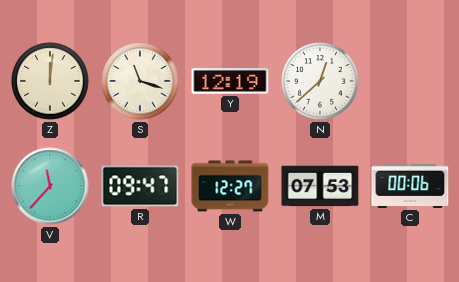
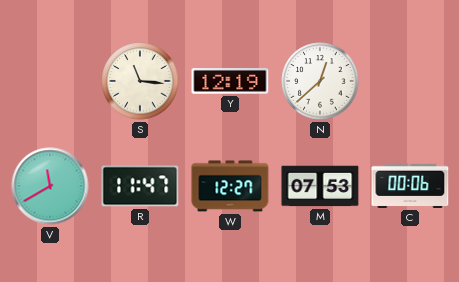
Z: 12:01 -> none (50, 81)
S: 11:18 -> 11:16 (140, 81)
V: 11:37 -> 11:40 (50, 186)
R: 09:47 -> 11:47 (140, 186)
